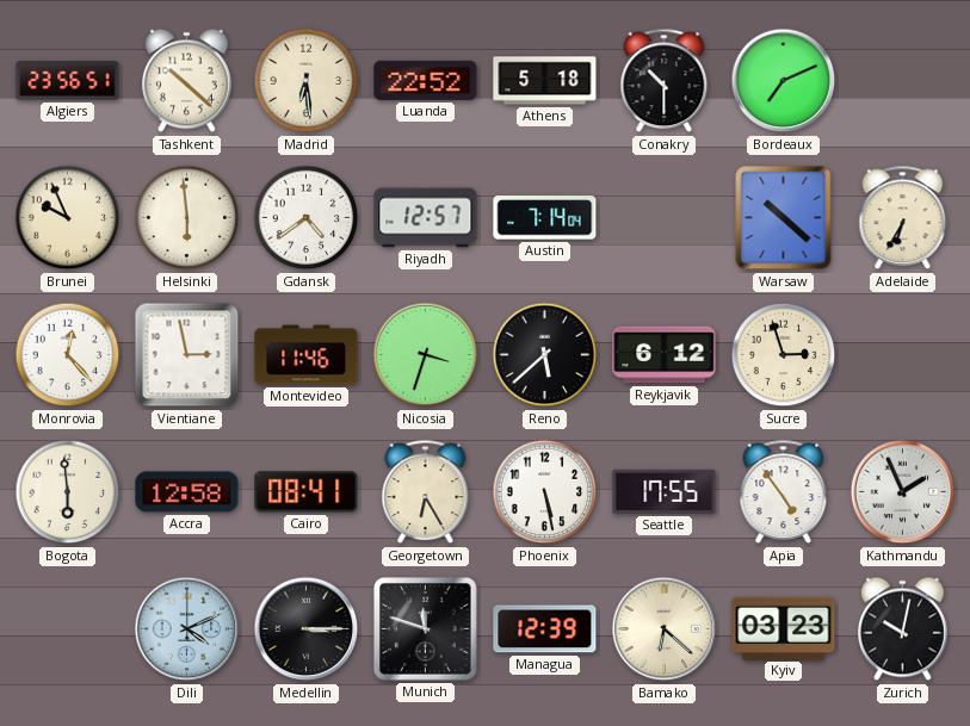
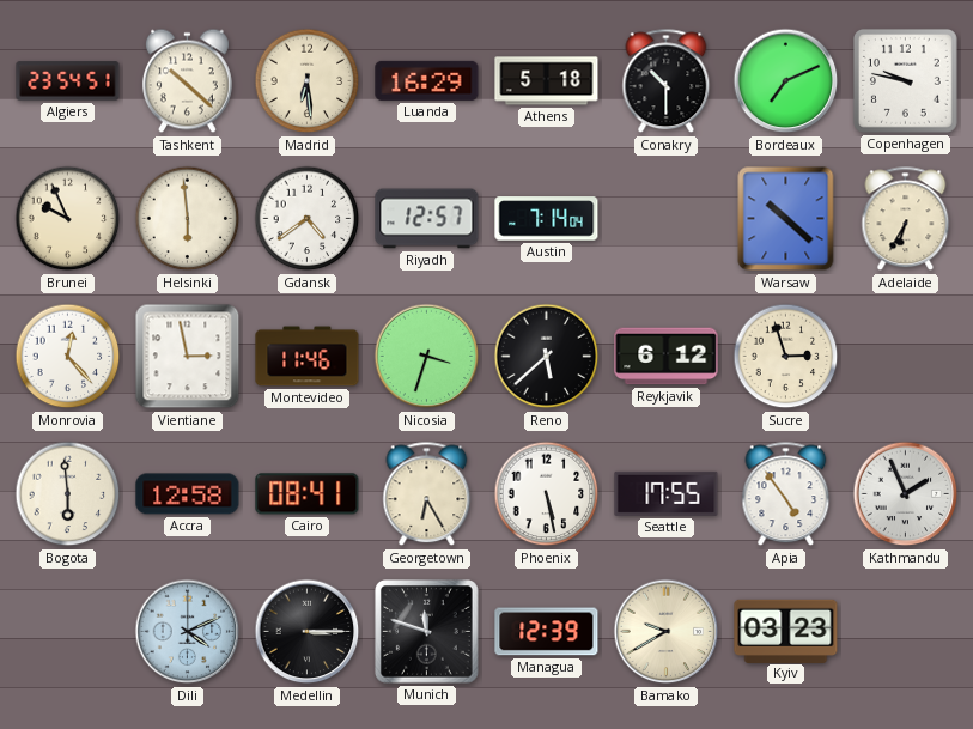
Algiers: 23:56 -> 23:54 (68, 81)
Luanda: 22:52 -> 16:29 (427, 80)
Copenhagen: none -> 9:47 (905, 80)
Bamako: 6:22 -> 9:40 (667, 632)
Zurich: 10:02 -> none (902, 629)
